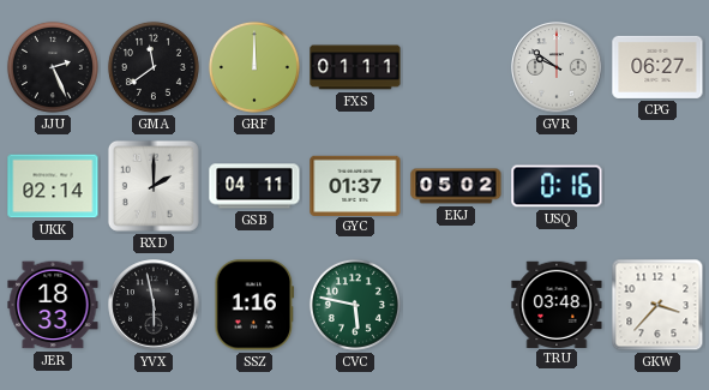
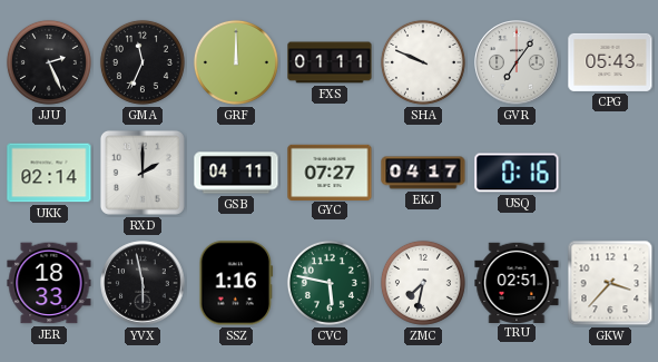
GMA: 11:39 -> 11:34 (143, 62)
SHA: none -> 9:49 (423, 62)
GVR: 9:51 -> 7:06 (517, 62)
CPG: 06:27 -> 05:43 (610, 62)
GYC: 01:37 -> 07:27 (330, 172)
EKJ: 05:02 -> 04:17 (423, 173)
ZMC: none -> 7:32 (423, 283)
TRU: 03:48 -> 02:51 (517, 282)
